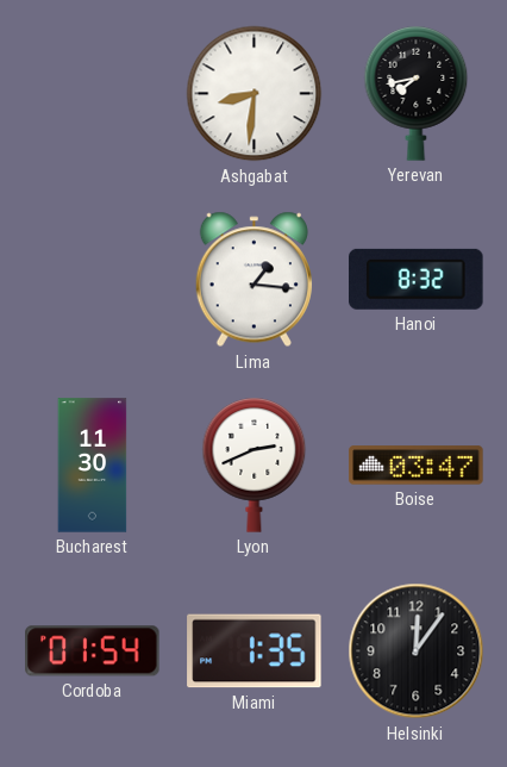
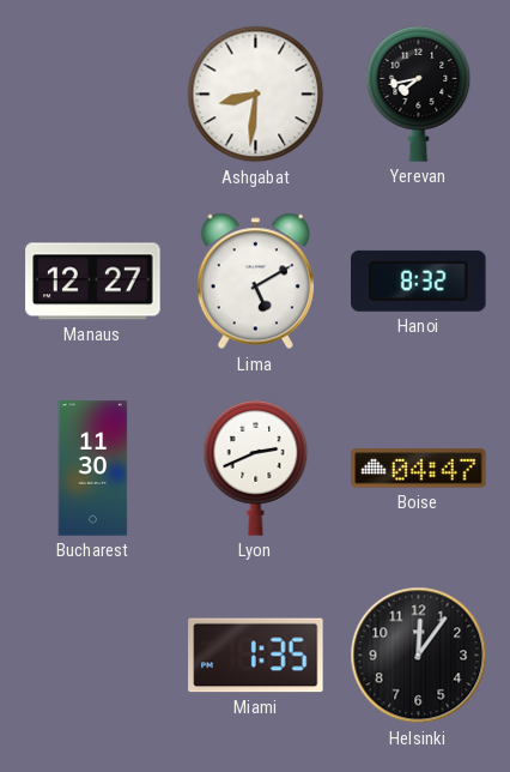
Manaus: none -> 12:27 (93, 282)
Lima: 1:16 -> 5:10 (255, 282)
Boise: 03:47 -> 04:47 (419, 469)
Cordoba: 01:54 -> none (93, 651)
